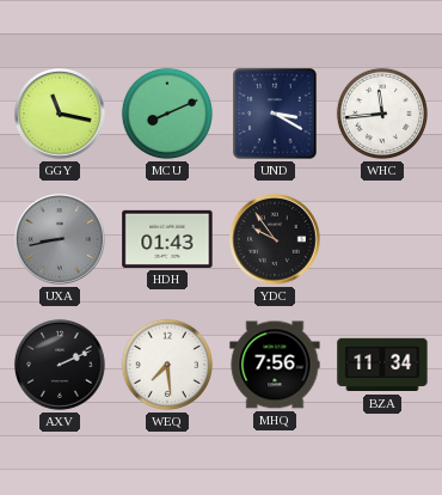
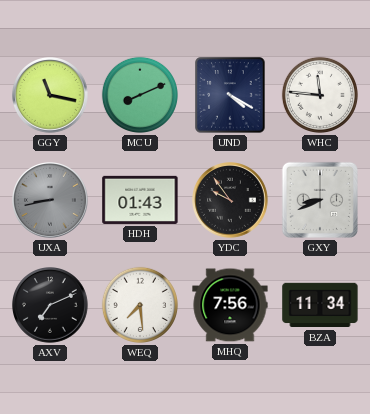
UND: 3:20 -> 4:20 (230, 95)
WHC: 11:44 -> 11:46 (320, 95)
GXY: none -> 8:41 (320, 200)
AXV: 2:11 -> 7:11 (51, 306)
